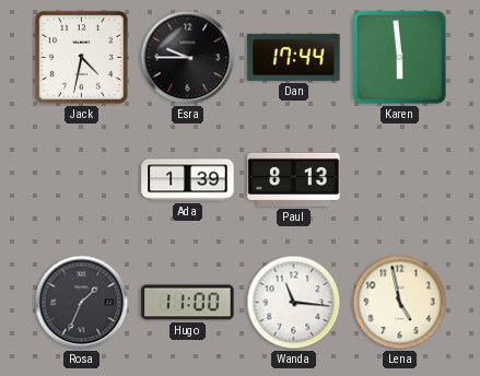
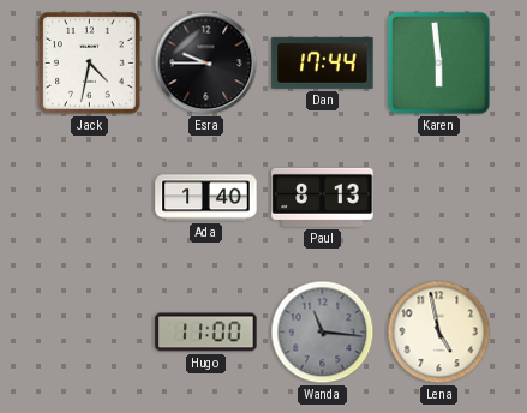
Ada: 1:39 -> 1:40 (206, 198)
Rosa: 1:34 -> none (82, 303)
Wanda dial: white -> grey (323, 333)
